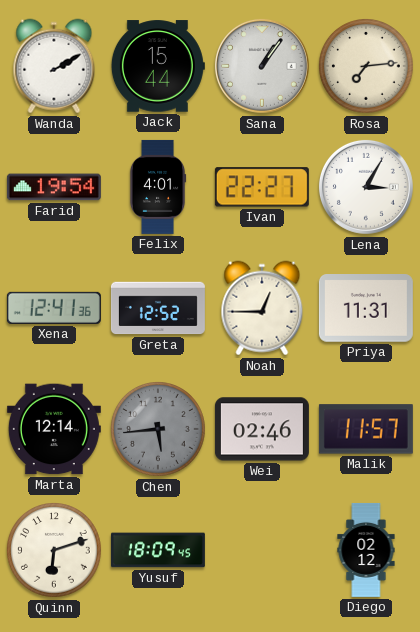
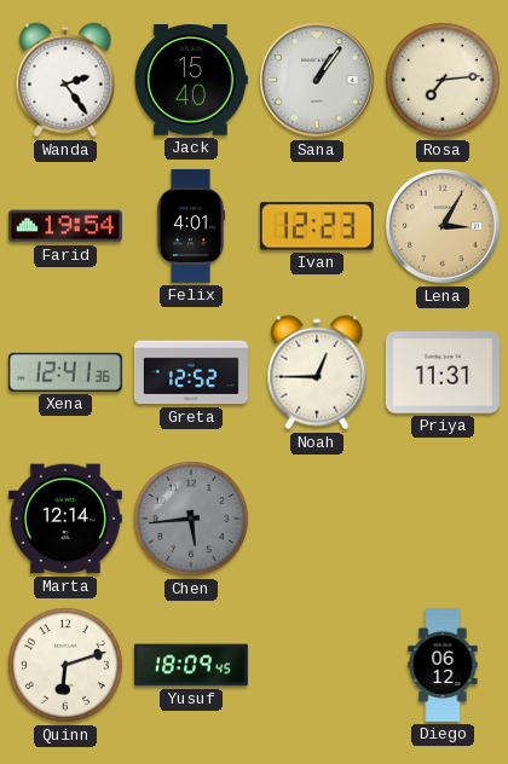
Wanda: 2:10 -> 2:24 (65, 80)
Jack: 15:44 -> 15:40 (191, 80)
Ivan: 22:27 -> 12:23 (317, 226)
Lena dial: white -> champagne (443, 226)
Wei: 02:46 -> none (262, 429)
Malik: 11:57 -> none (366, 429)
Diego: 02:12 -> 06:12 (443, 665)
